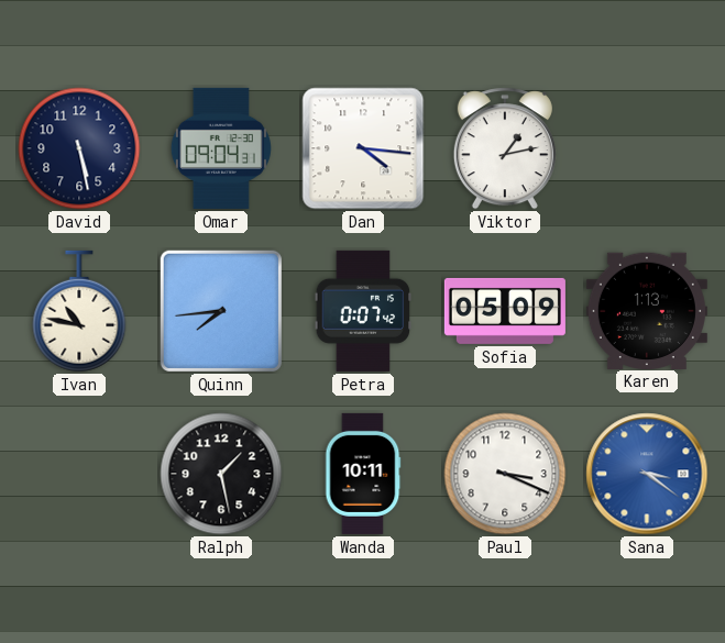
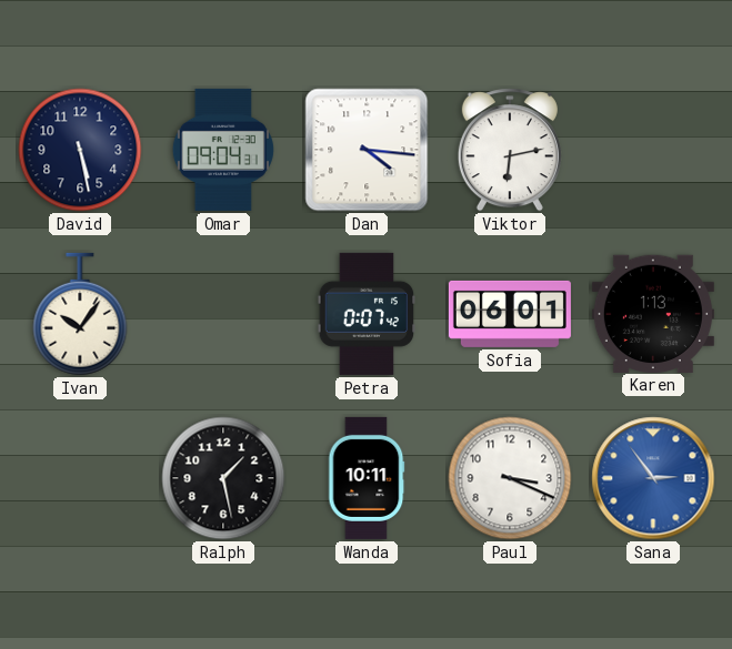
Viktor: 1:13 -> 6:13 (510, 150)
Ivan: 10:47 -> 10:06 (80, 314)
Quinn: 7:44 -> none (221, 311)
Sofia: 05:09 -> 06:01 (510, 314)
Sana: 3:21 -> 2:54 (653, 478)
